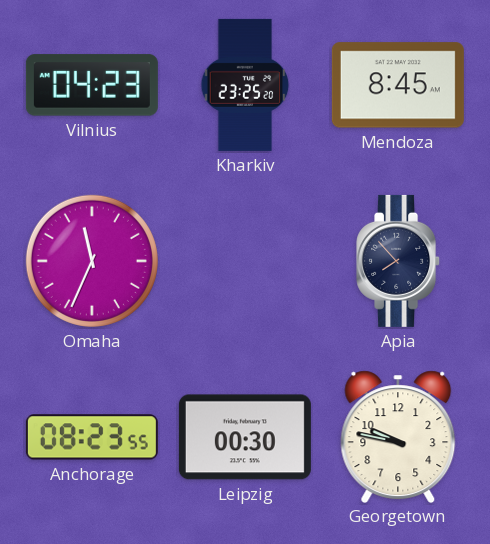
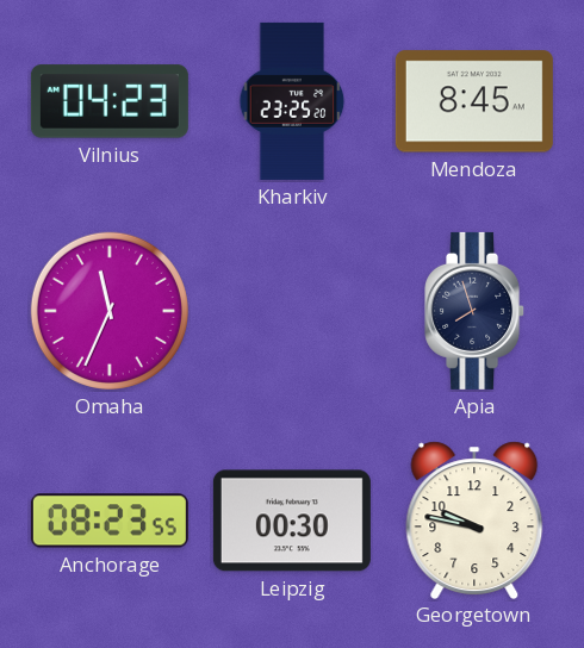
Apia: 7:53 -> 7:57 (476, 311)
